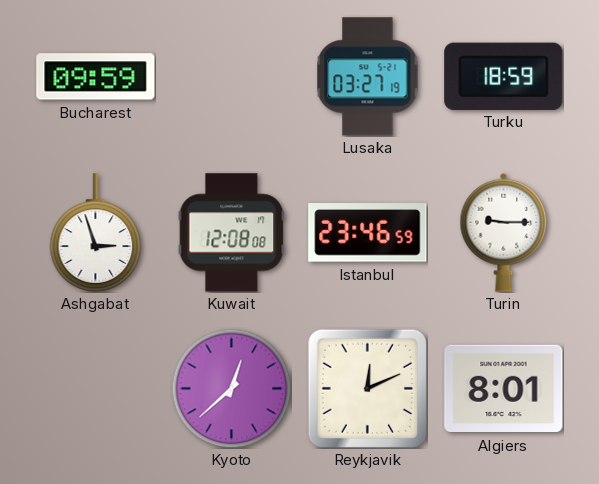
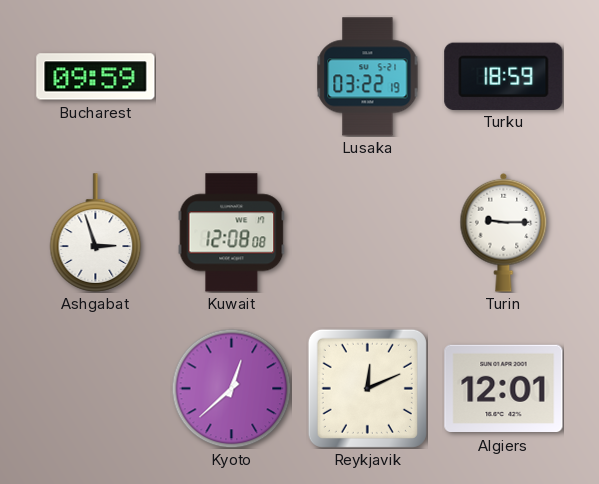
Lusaka: 03:27 -> 03:22 (368, 77)
Istanbul: 23:46 -> none (368, 233)
Algiers: 8:01 -> 12:01 (504, 389)
